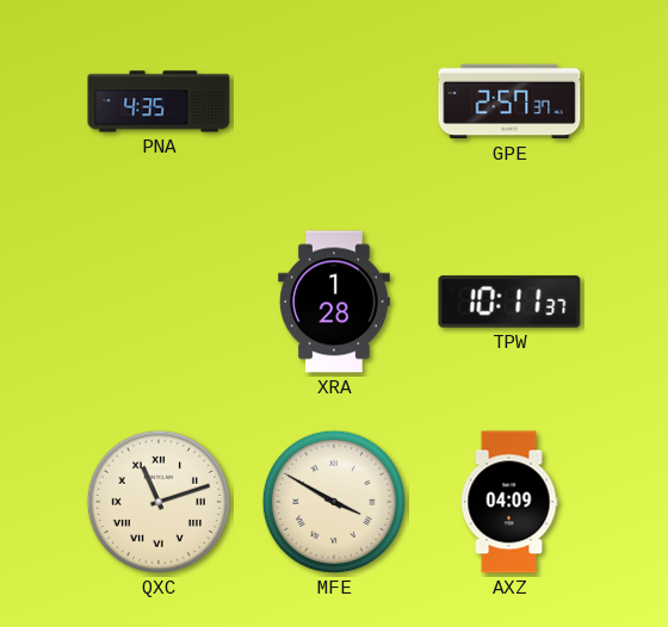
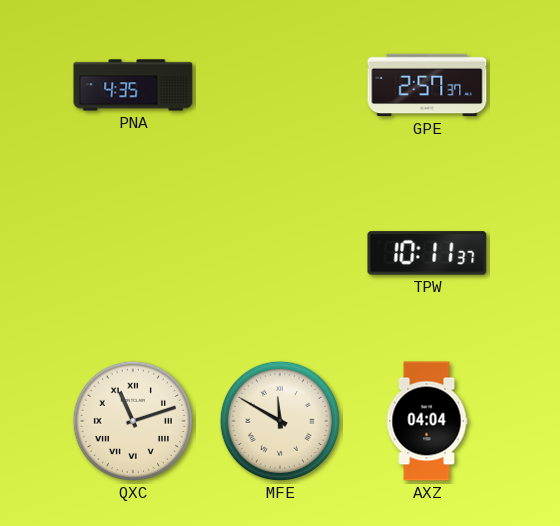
XRA: 1:28 -> none (335, 302)
MFE: 3:50 -> 11:50 (280, 421)
AXZ: 04:09 -> 04:04 (427, 421)
